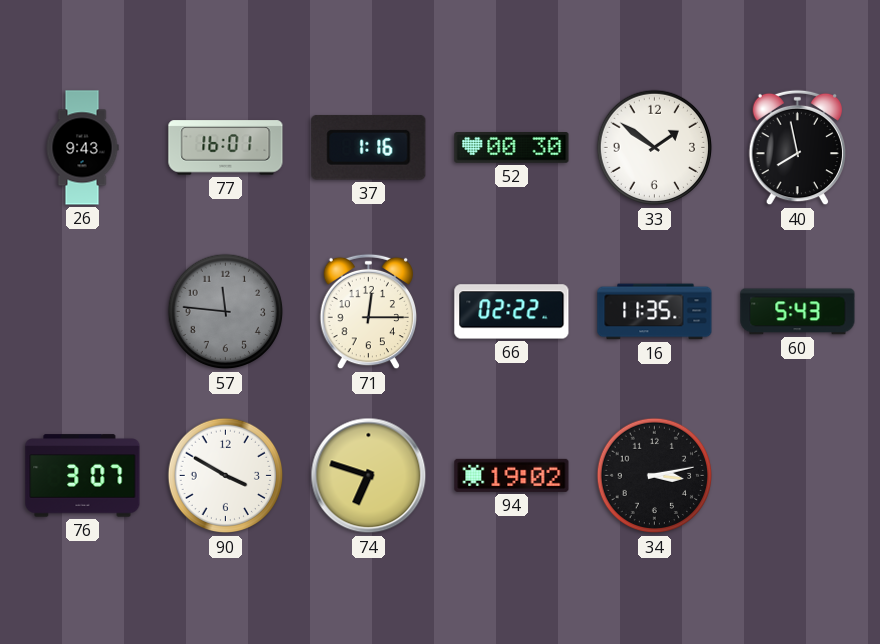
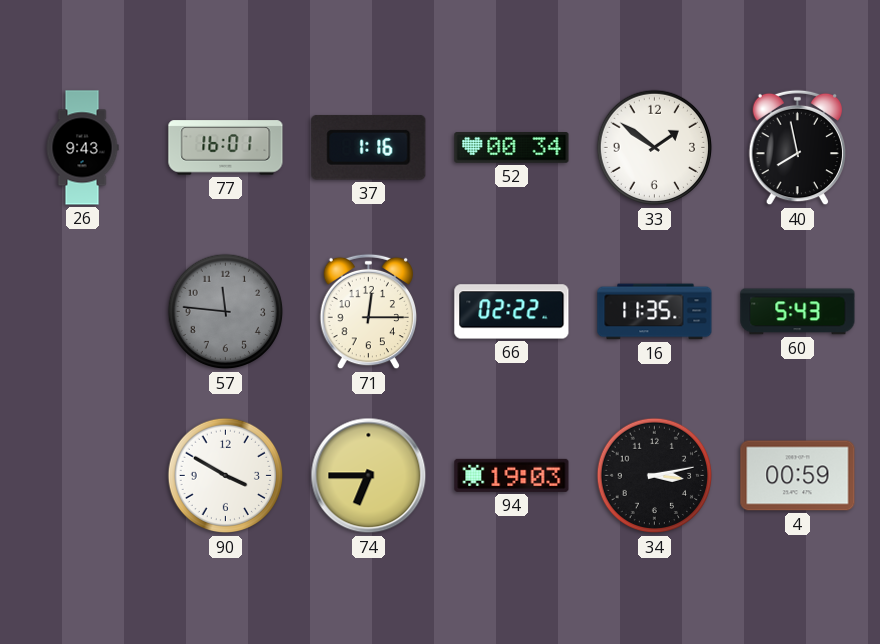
52: 00:30 -> 00:34 (512, 148)
76: 3:07 -> none (83, 476)
74: 6:48 -> 6:45 (369, 476)
94: 19:02 -> 19:03 (512, 475)
4: none -> 00:59 (798, 476)
